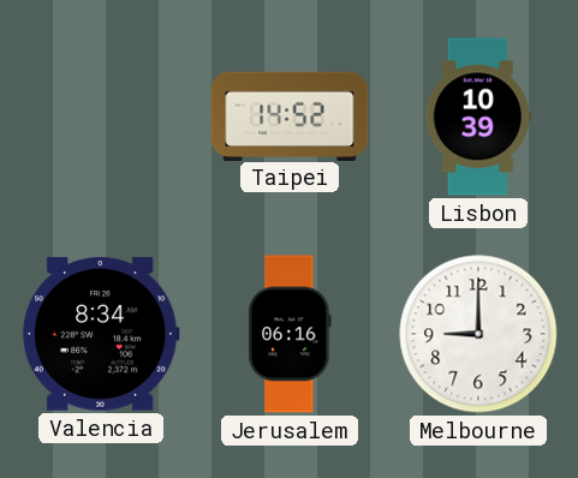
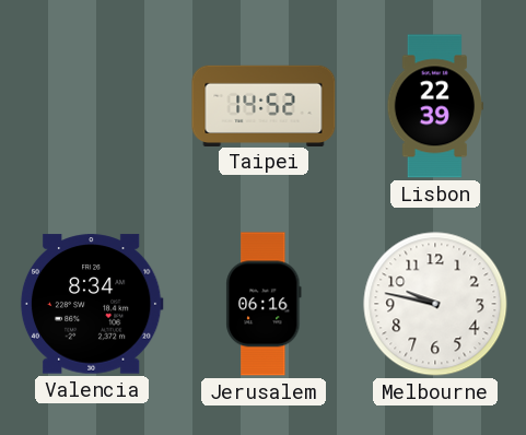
Lisbon: 10:39 -> 22:39 (435, 106)
Melbourne: 9:00 -> 9:47 (435, 304)
